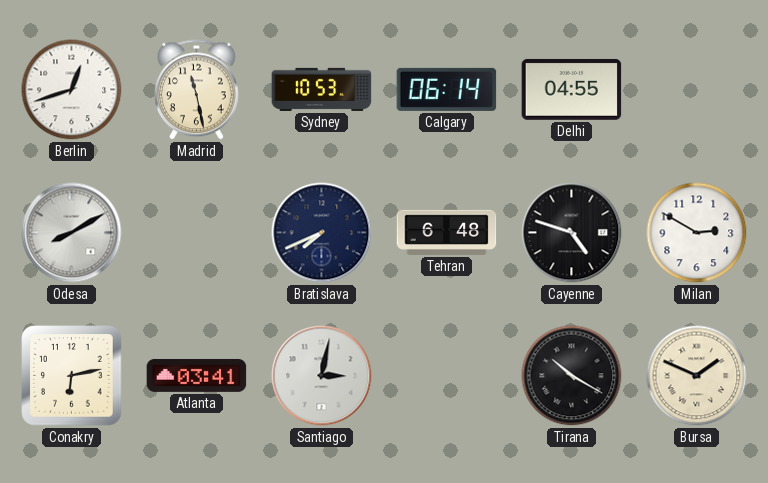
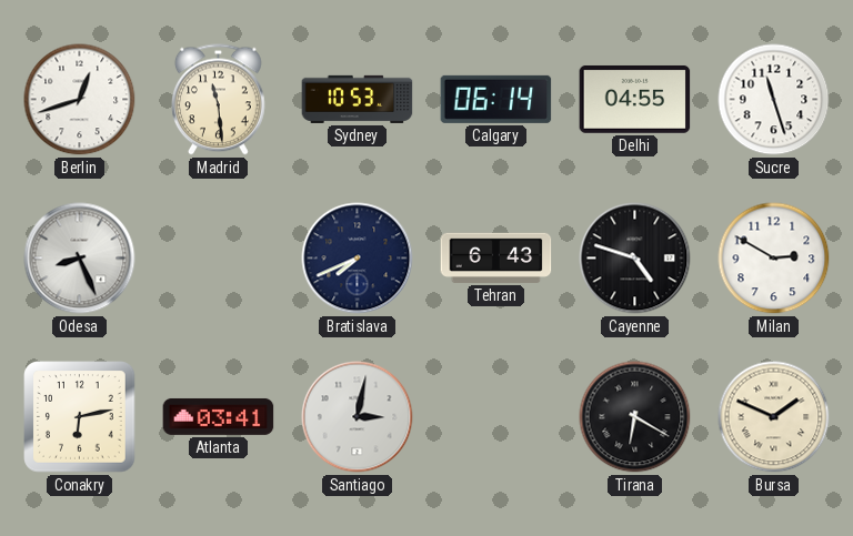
Madrid: 11:28 -> 11:29 (219, 100)
Sucre: none -> 11:27 (774, 100)
Odesa: 8:10 -> 8:26 (80, 259)
Tehran: 6:48 -> 6:43 (496, 257)
Tirana: 10:20 -> 6:20 (635, 417)
